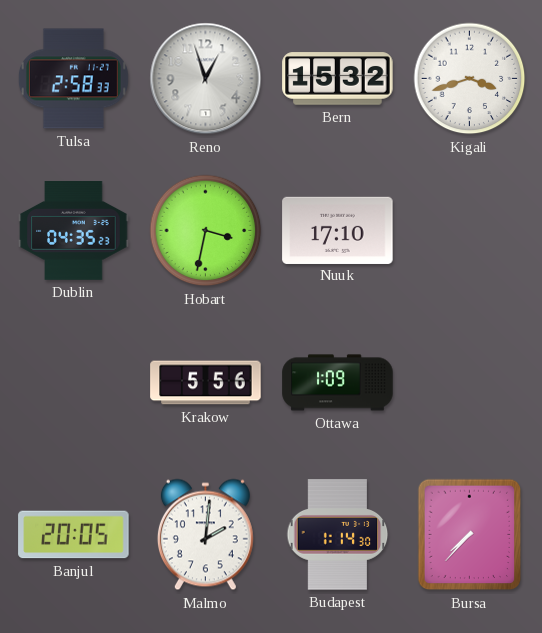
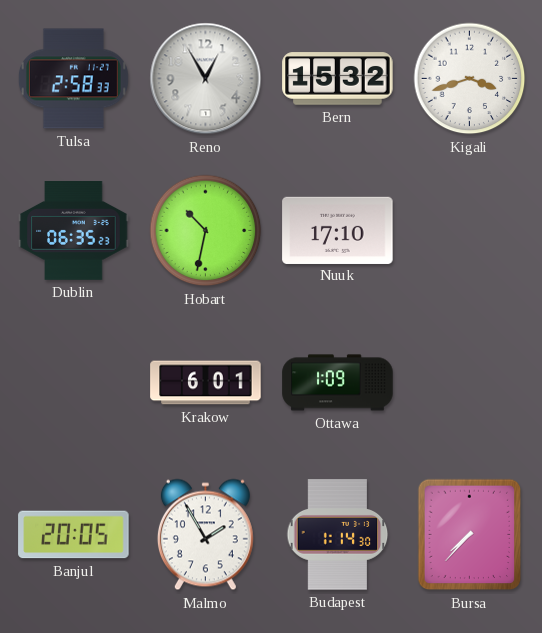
Reno: 12:57 -> 12:55 (206, 79)
Dublin: 04:35 -> 06:35 (74, 231)
Hobart: 3:32 -> 10:32 (206, 231)
Krakow: 5:56 -> 6:01 (206, 383)
Malmo: 2:01 -> 1:55 (205, 535)
